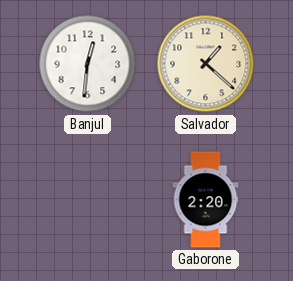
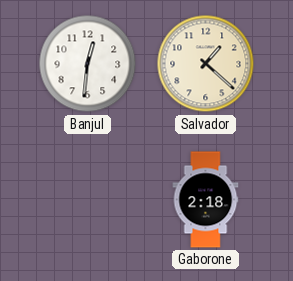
Gaborone: 2:20 -> 2:18 (206, 200)
